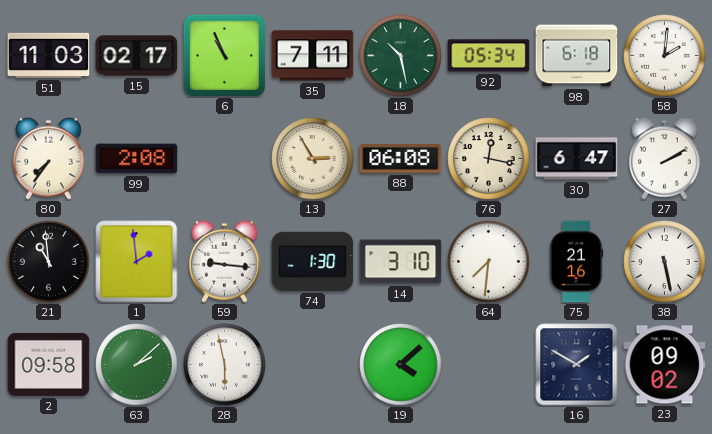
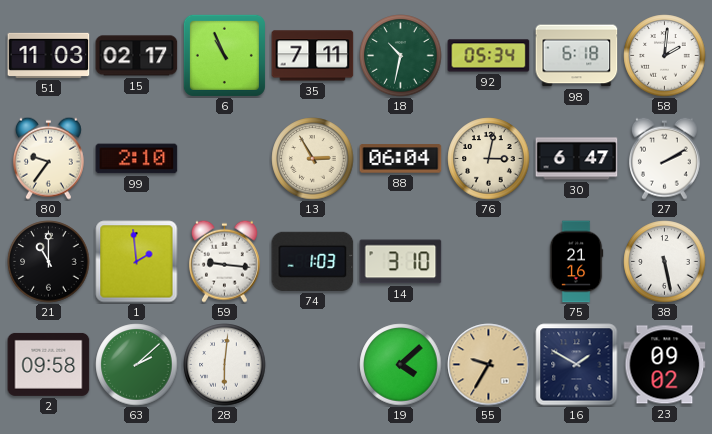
18: 10:28 -> 10:32 (401, 56)
80: 7:36 -> 9:36 (48, 158)
99: 2:08 -> 2:10 (137, 159)
88: 06:08 -> 06:04 (401, 159)
76: 12:17 -> 3:02 (489, 159)
21: 10:59 -> 11:00 (49, 262)
74: 1:30 -> 1:03 (313, 261)
64: 7:31 -> none (489, 262)
28: 5:58 -> 6:01 (225, 365)
55: none -> 9:35 (489, 365)
